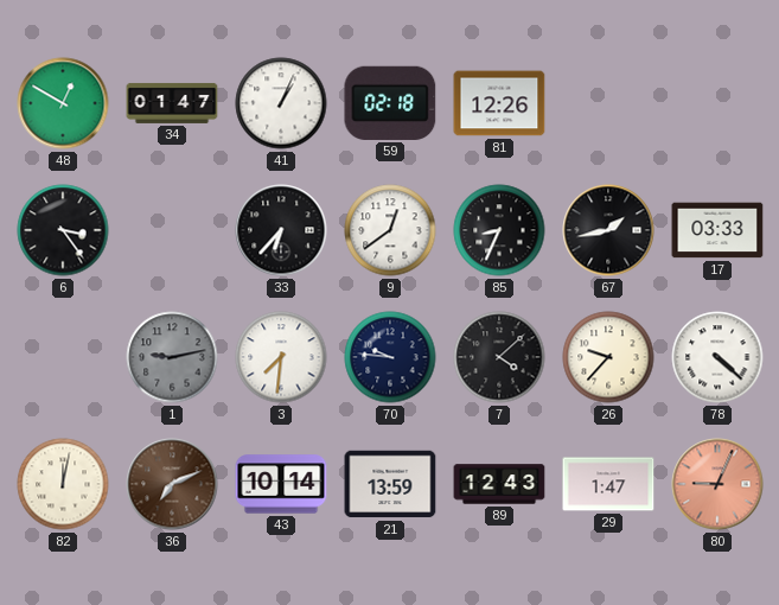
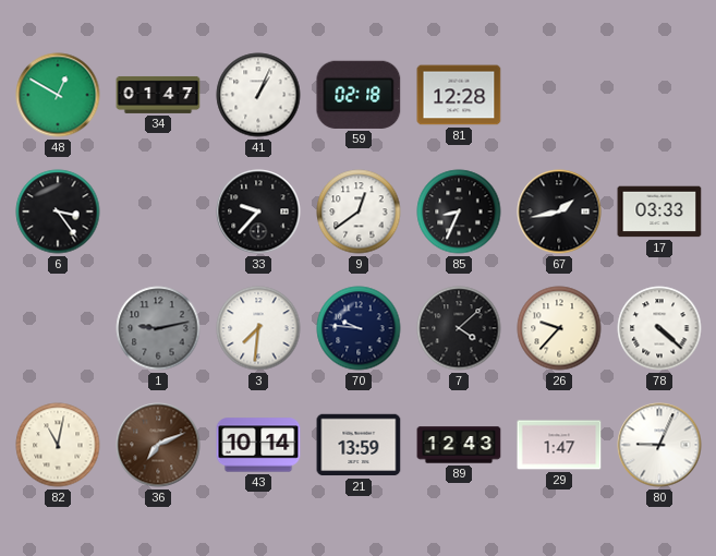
81: 12:26 -> 12:28 (459, 95)
33: 6:37 -> 9:37 (258, 211)
82: 12:02 -> 11:02 (58, 445)
80 dial: salmon -> white (659, 445)
